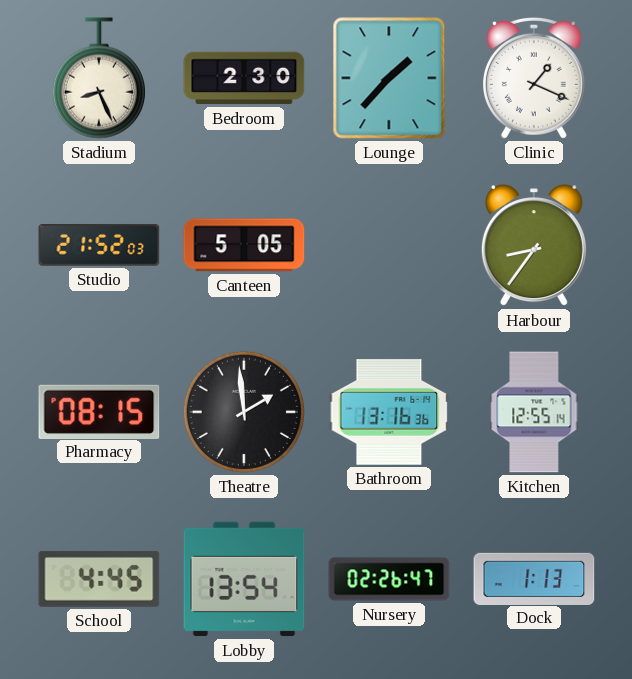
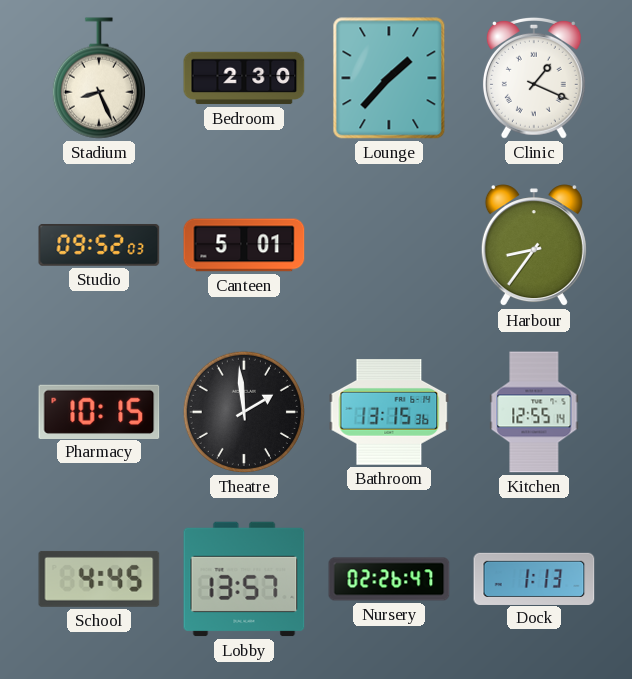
Studio: 21:52 -> 09:52 (99, 245)
Canteen: 5:05 -> 5:01 (244, 245)
Pharmacy: 08:15 -> 10:15 (99, 411)
Bathroom: 13:16 -> 13:15 (389, 412)
Lobby: 13:54 -> 13:57 (244, 579)
